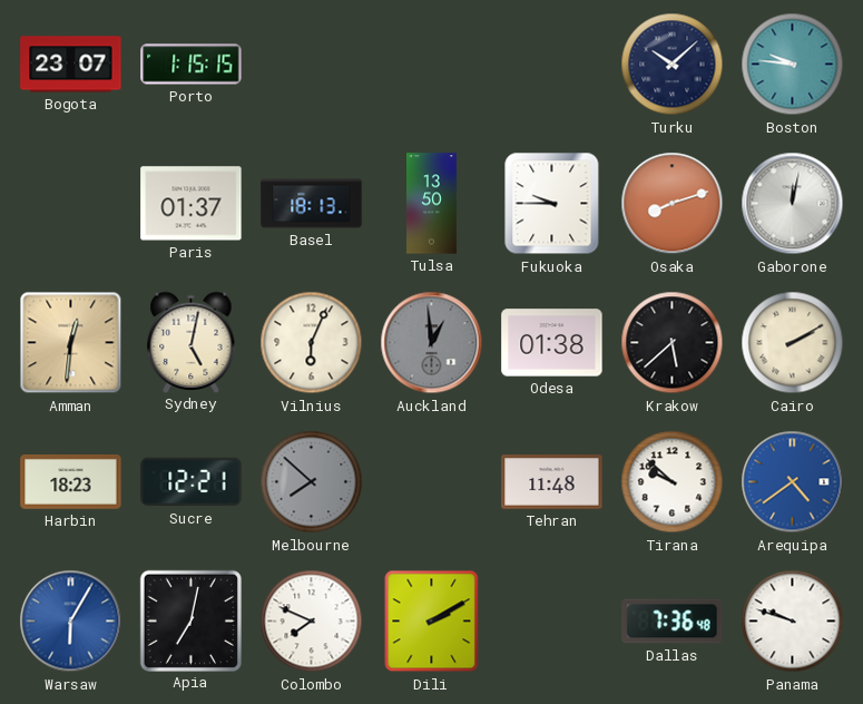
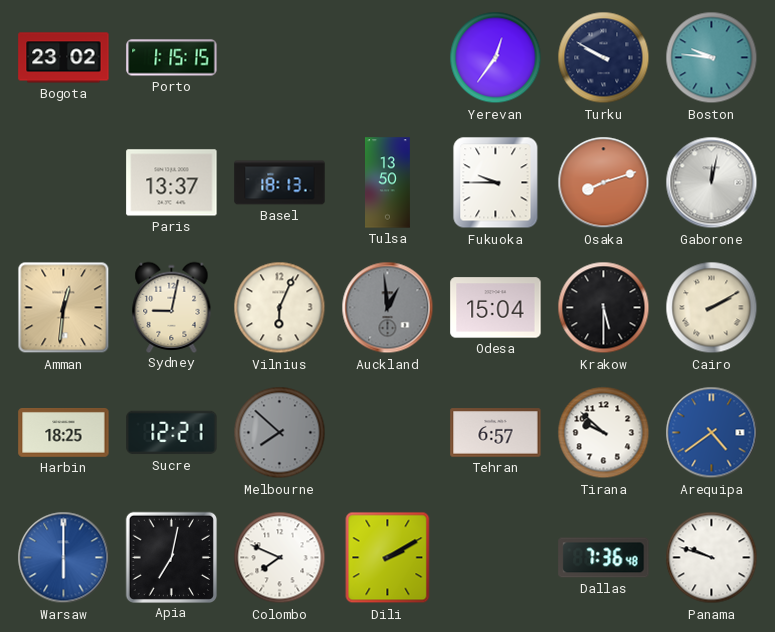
Bogota: 23:07 -> 23:02 (64, 58)
Yerevan: none -> 12:36 (496, 58)
Turku: 10:08 -> 9:50 (604, 58)
Paris: 01:37 -> 13:37 (172, 183)
Sydney: 5:02 -> 9:02 (172, 307)
Odesa: 01:38 -> 15:04 (496, 308)
Krakow: 5:38 -> 5:30 (604, 308)
Harbin: 18:23 -> 18:25 (64, 433)
Tehran: 11:48 -> 6:57 (496, 433)
Warsaw: 6:05 -> 6:00 (64, 558)
